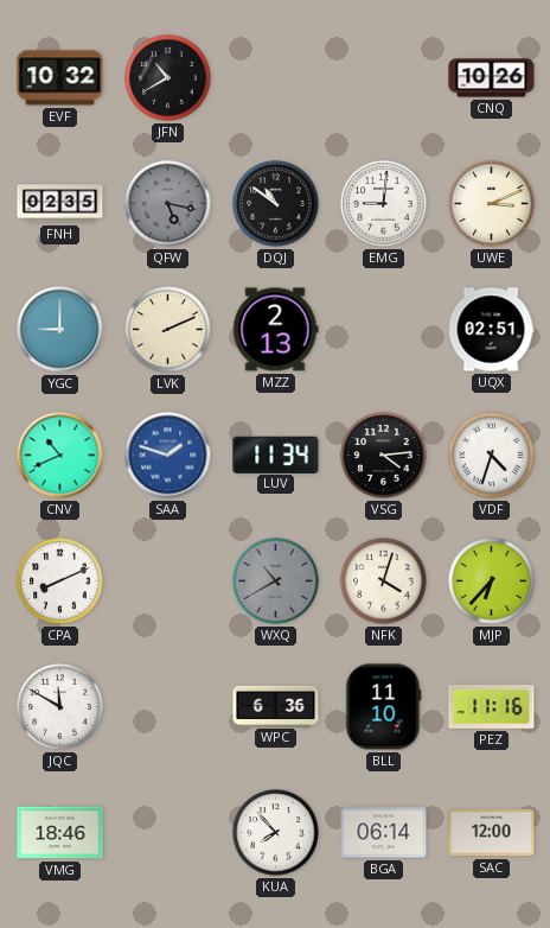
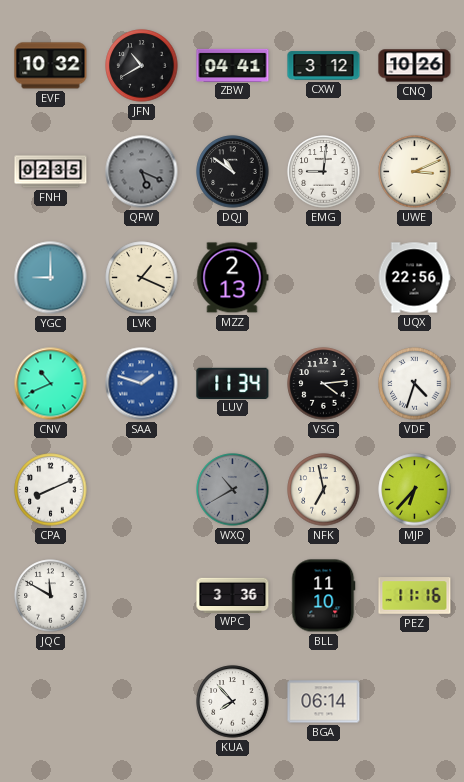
ZBW: none -> 04:41 (233, 65)
CXW: none -> 3:12 (324, 66)
QFW: 5:17 -> 5:19 (142, 172)
LVK: 2:11 -> 1:19 (142, 278)
UQX: 02:51 -> 22:56 (414, 278)
NFK: 4:03 -> 6:58 (324, 490)
WPC: 6:36 -> 3:36 (233, 595)
VMG: 18:46 -> none (60, 833)
SAC: 12:00 -> none (492, 833)
